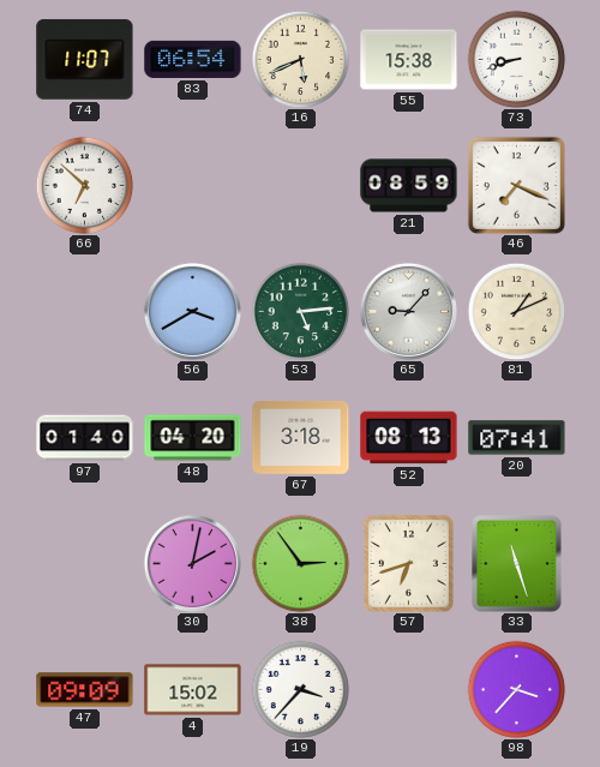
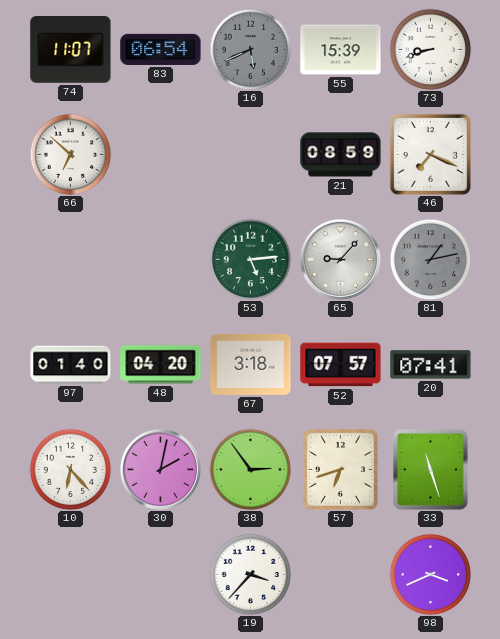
16 dial: cream -> grey (250, 49)
55: 15:38 -> 15:39 (341, 50)
56: 3:40 -> none (192, 311)
81: 1:11 -> 1:13 (430, 259)
81 dial: cream -> grey (430, 259)
52: 08:13 -> 07:57 (341, 365)
10: none -> 6:23 (70, 469)
47: 09:09 -> none (85, 690)
4: 15:02 -> none (193, 690)
98: 3:37 -> 3:41 (430, 574)
